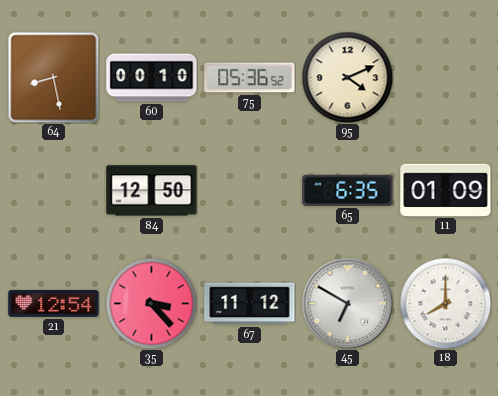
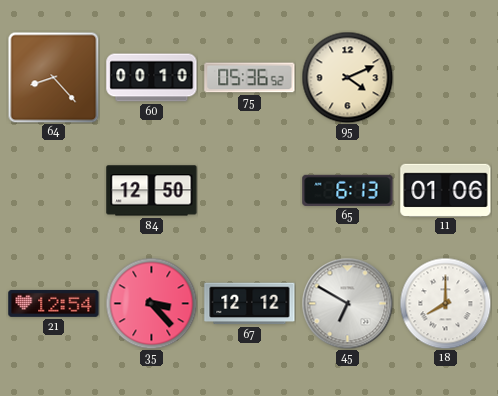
64: 8:28 -> 8:23 (53, 77)
65: 6:35 -> 6:13 (348, 190)
11: 01:09 -> 01:06 (446, 190)
67: 11:12 -> 12:12 (250, 304)
